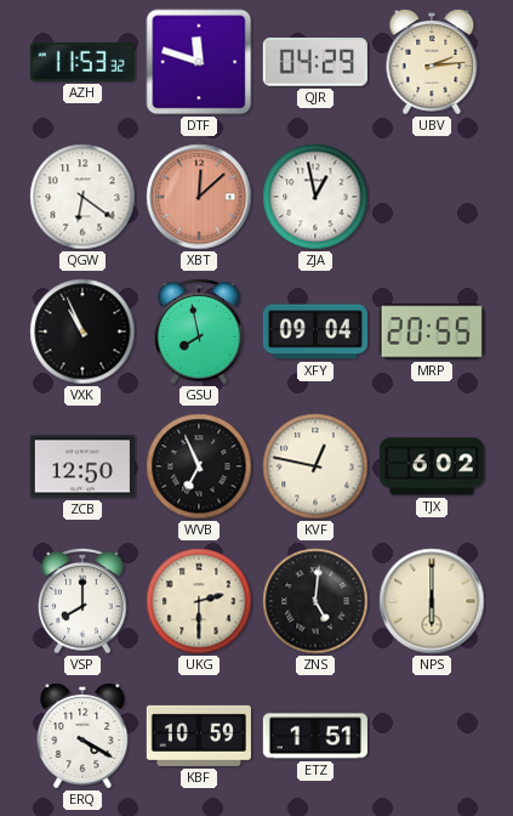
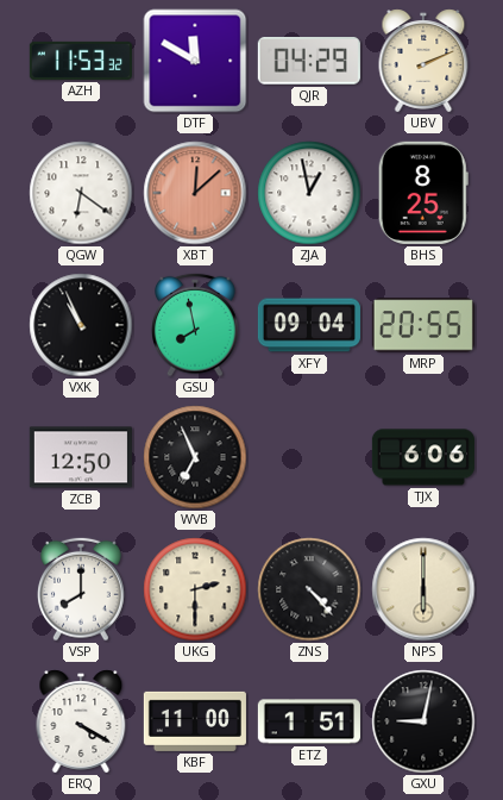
DTF: 11:48 -> 11:50 (195, 61)
UBV: 2:14 -> 2:11 (423, 61)
BHS: none -> 8:25 (423, 193)
KVF: 12:47 -> none (315, 466)
TJX: 6:02 -> 6:06 (423, 457)
ZNS: 5:01 -> 4:23 (309, 589)
KBF: 10:59 -> 11:00 (195, 721)
GXU: none -> 9:02 (423, 721)
